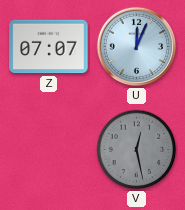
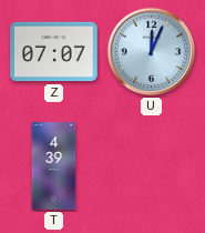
T: none -> 4:39 (54, 166)
V: 12:28 -> none (137, 150)
